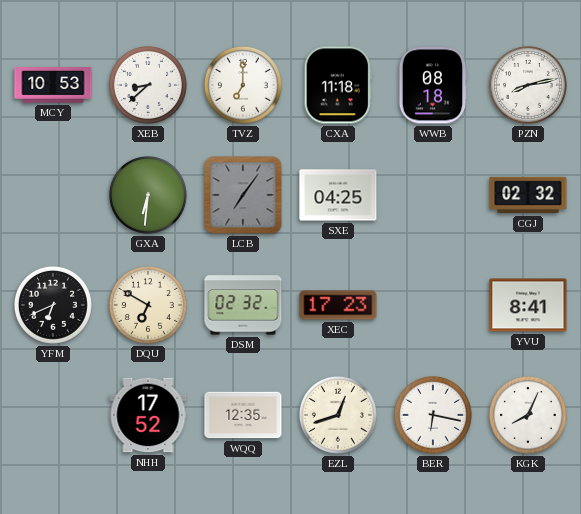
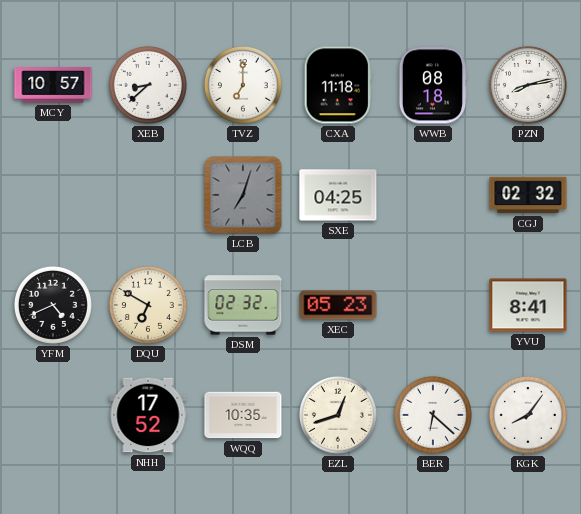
MCY: 10:53 -> 10:57 (53, 85)
GXA: 6:31 -> none (148, 195)
LCB: 7:06 -> 7:03 (243, 195)
YFM: 6:41 -> 4:41 (53, 305)
XEC: 17:23 -> 05:23 (338, 305)
WQQ: 12:35 -> 10:35 (243, 415)
BER: 6:17 -> 6:22 (433, 415)
KGK: 8:04 -> 8:06 (528, 415)
